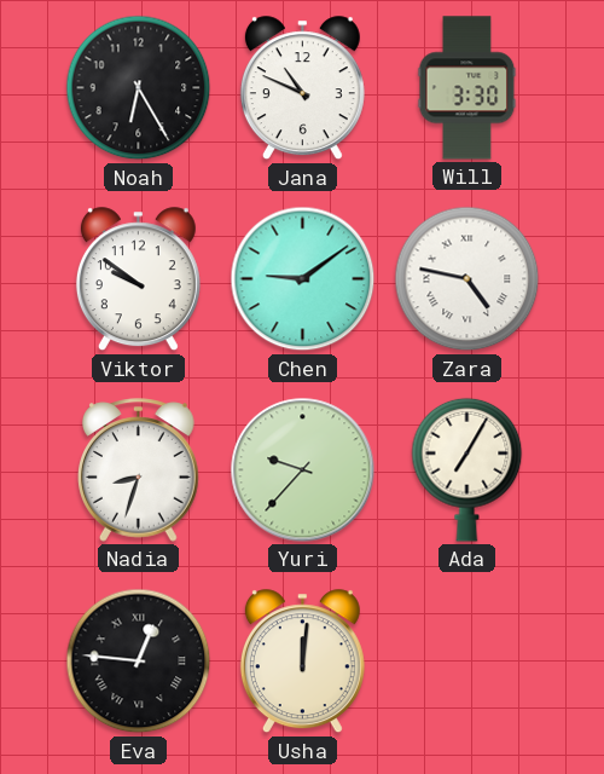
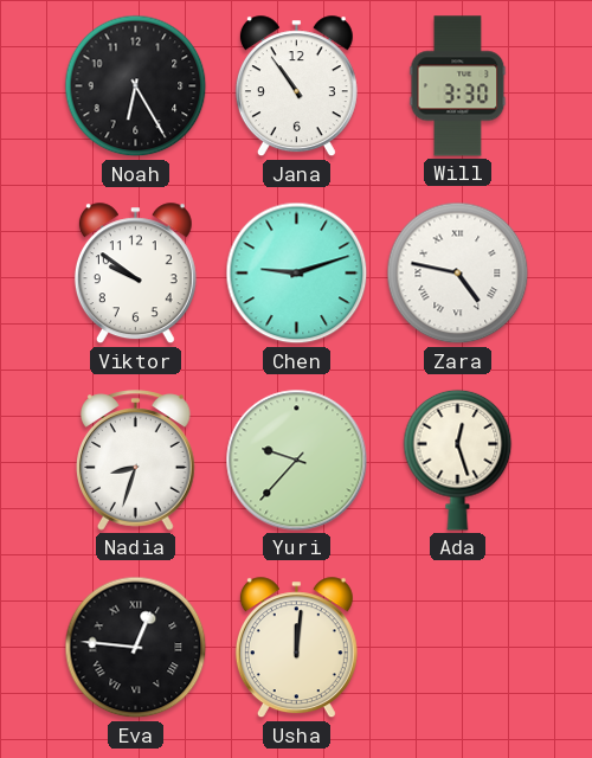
Jana: 10:49 -> 10:54 (296, 86)
Chen: 9:09 -> 9:12 (297, 274)
Ada: 7:05 -> 12:27 (458, 460)
